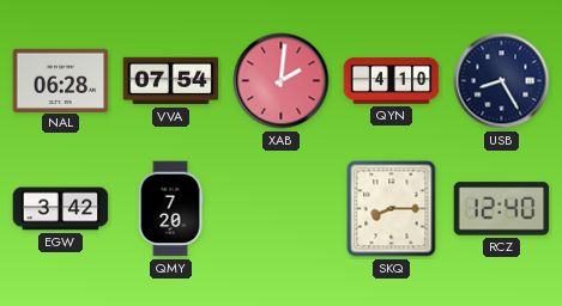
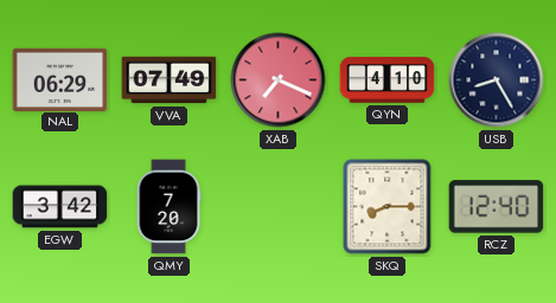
NAL: 06:28 -> 06:29 (60, 79)
VVA: 07:54 -> 07:49 (170, 80)
XAB: 2:01 -> 7:19 (279, 80)
